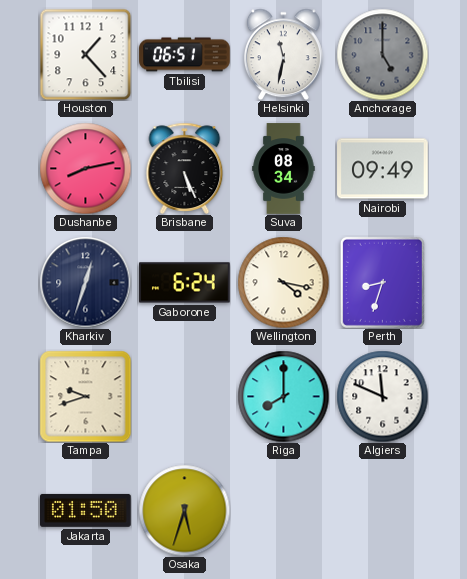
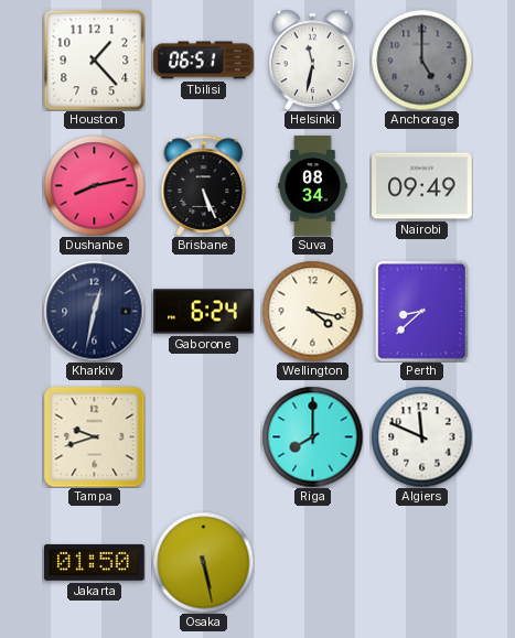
Kharkiv: 12:33 -> 12:32 (94, 311)
Perth: 8:33 -> 8:38 (421, 311)
Osaka: 5:33 -> 5:28 (203, 562)
